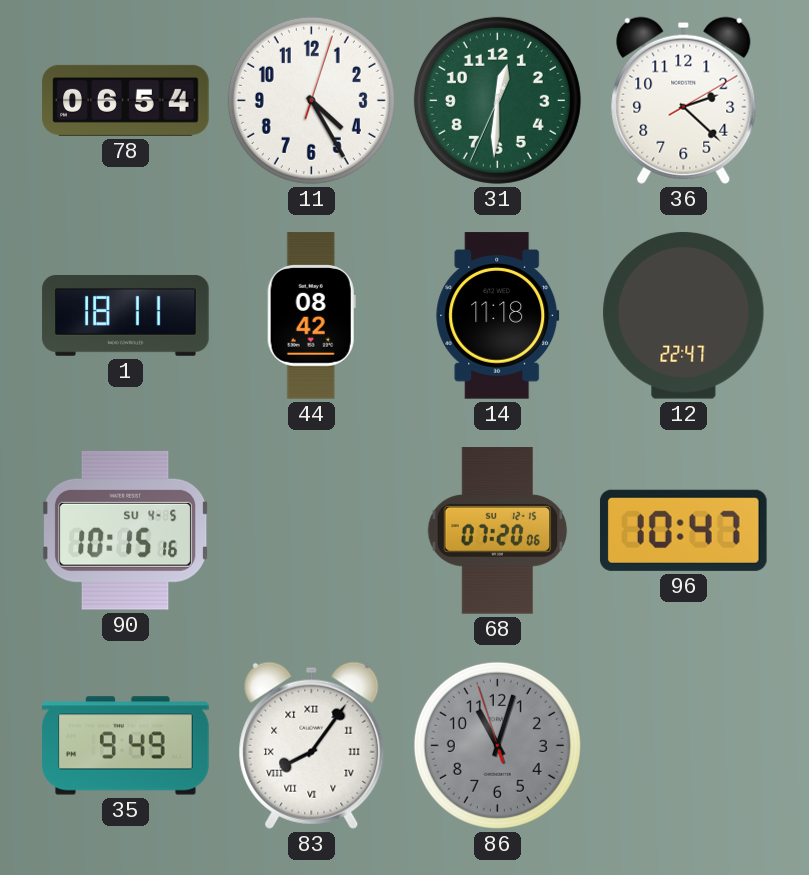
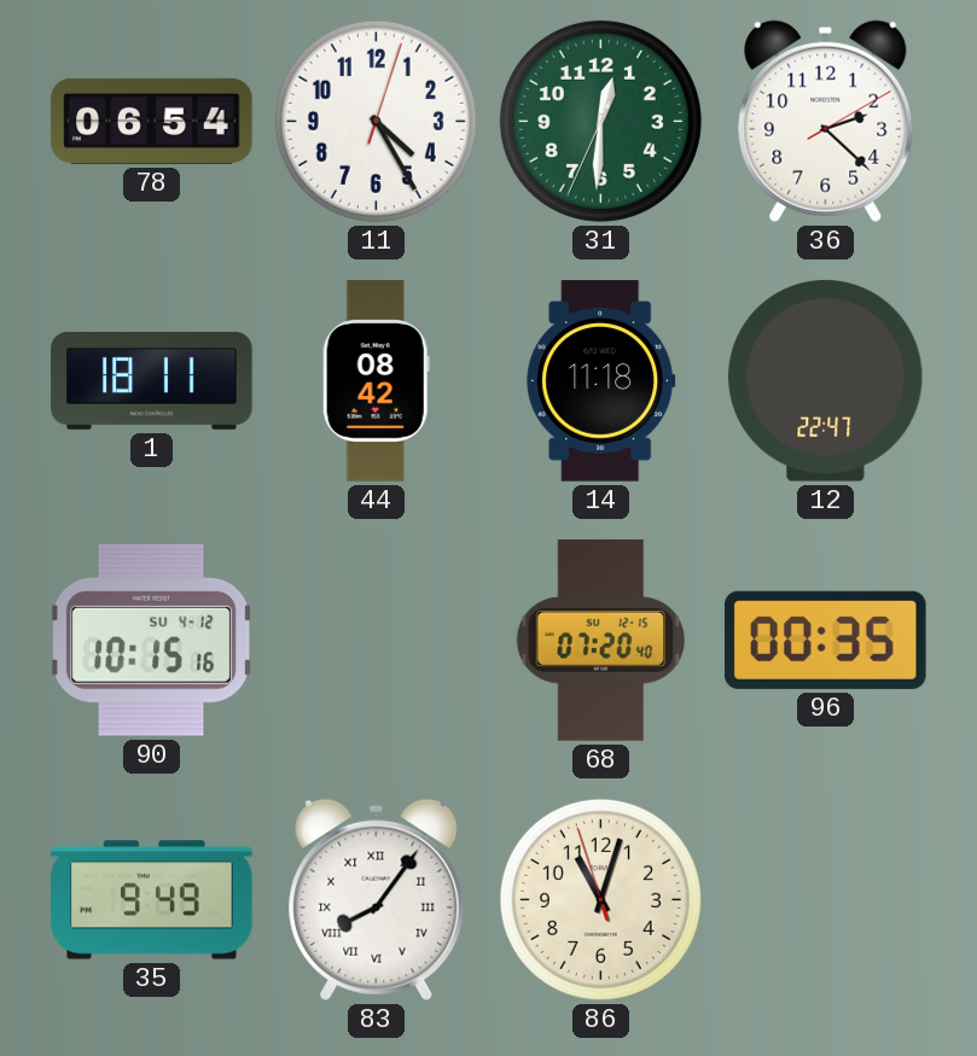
90 date: SU 4-5 -> SU 4-12 (151, 640)
68: 07:20:06 -> 07:20:40 (601, 641)
96: 10:47 -> 00:35 (826, 640)
86 dial: grey -> cream (600, 899)
